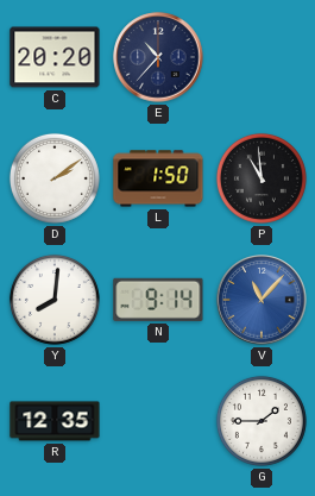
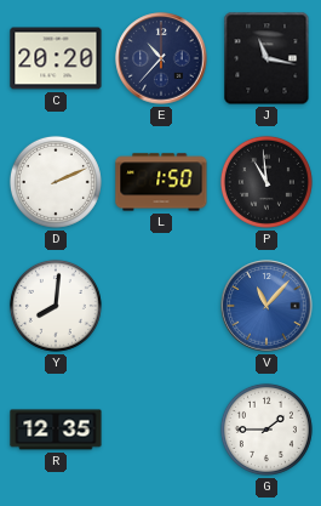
J: none -> 11:17 (266, 58)
D: 2:09 -> 2:11 (56, 182)
N: 9:14 -> none (158, 300)
